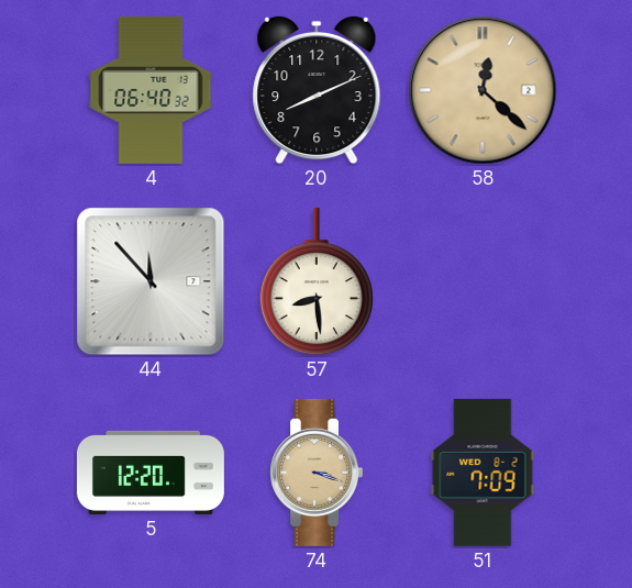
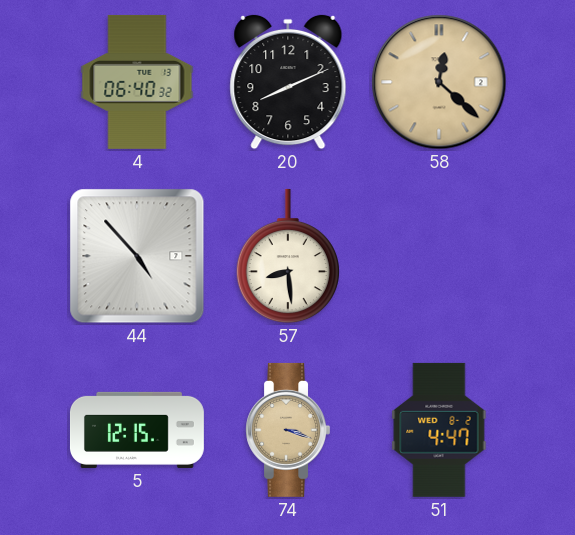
44: 11:53 -> 4:53 (137, 256)
5: 12:20 -> 12:15 (137, 430)
51: 7:09 -> 4:47 (439, 430)
